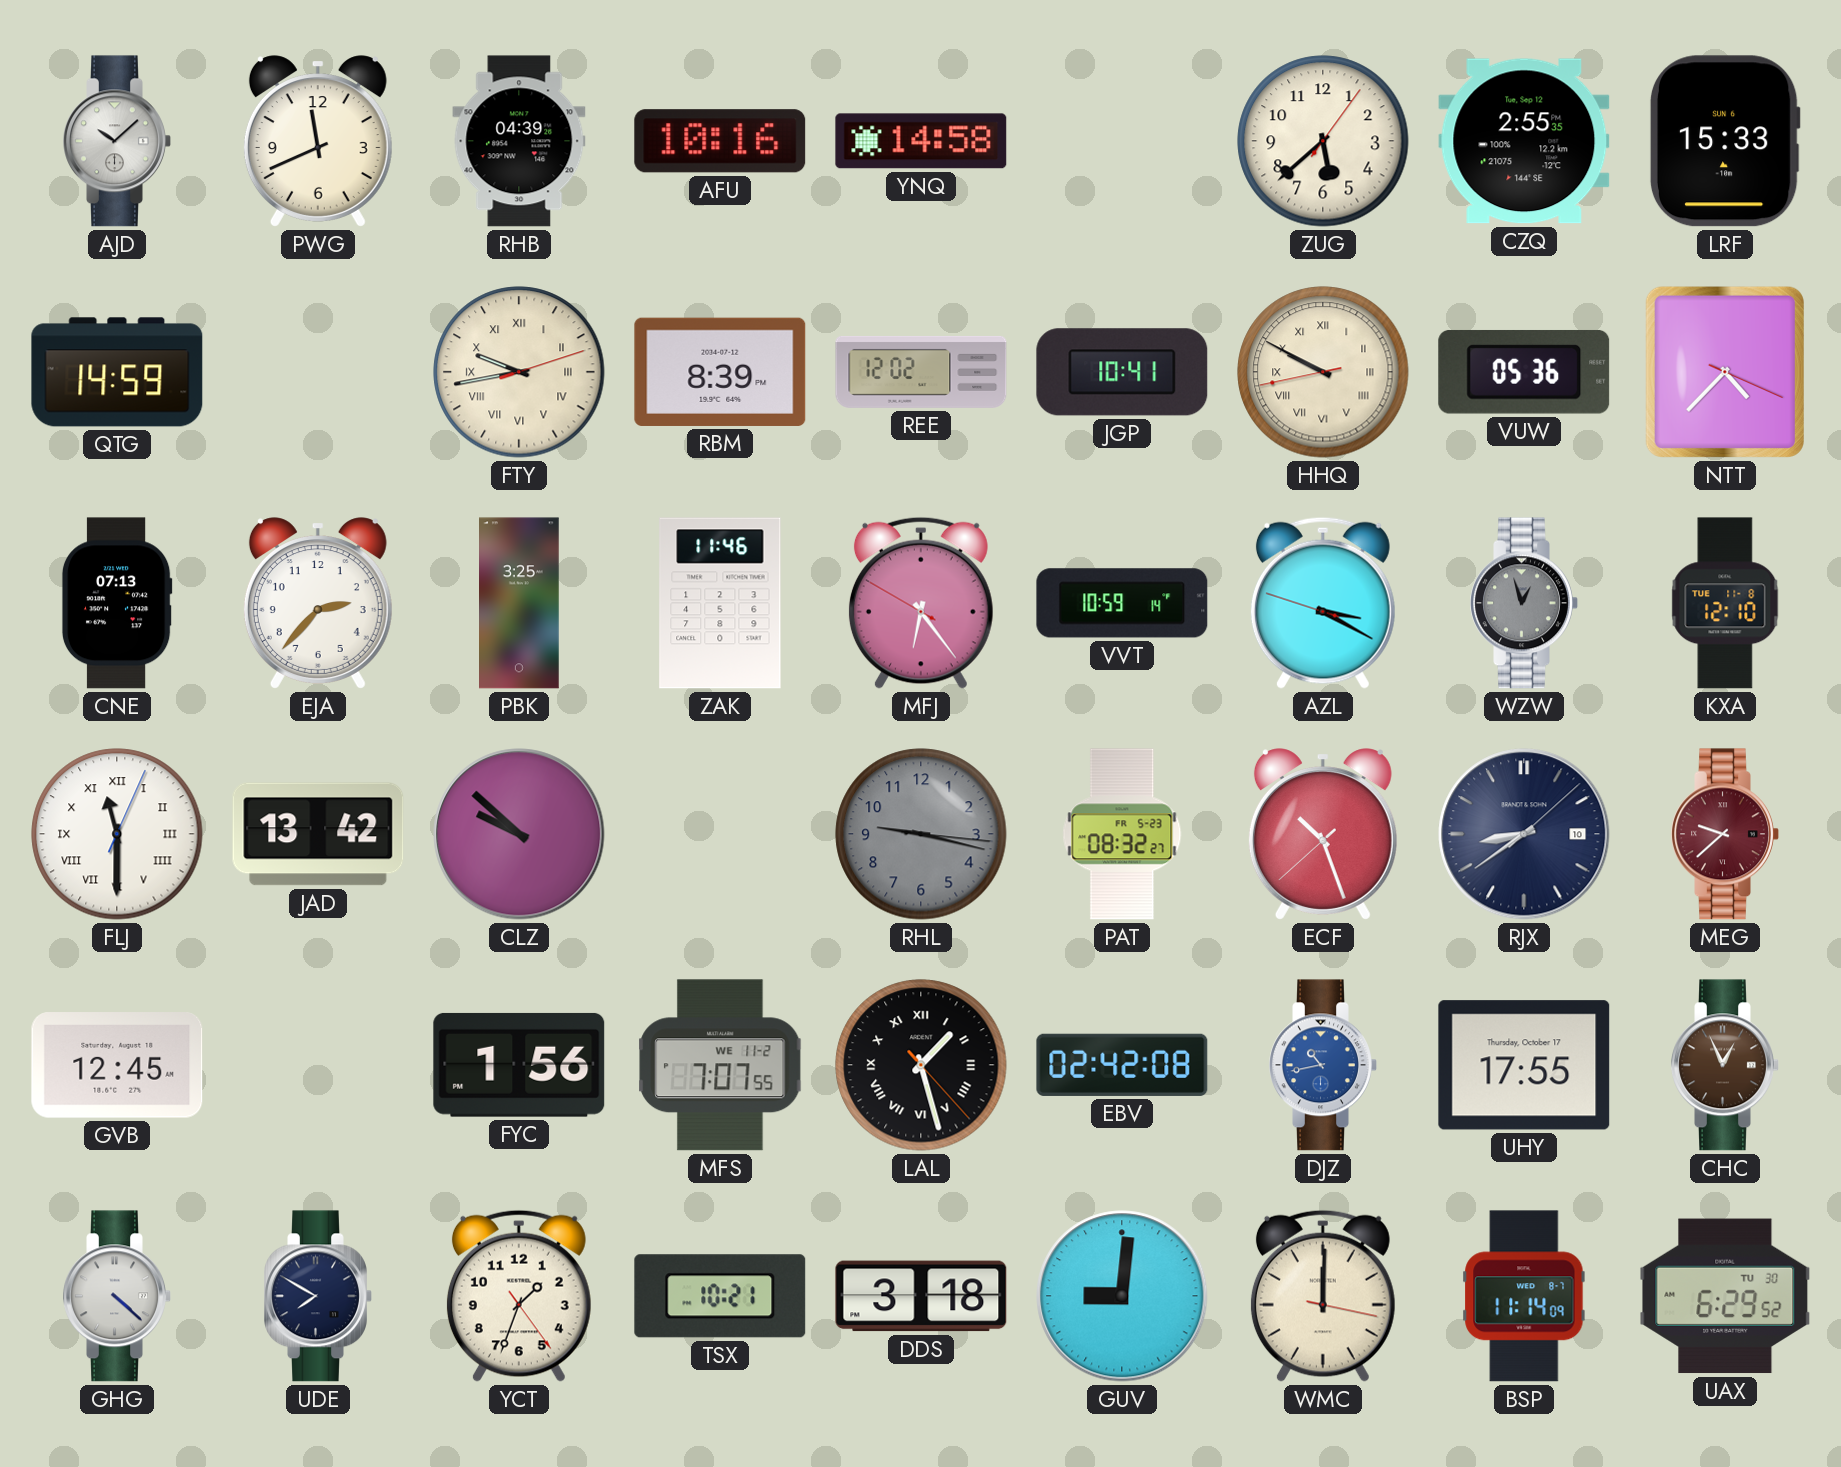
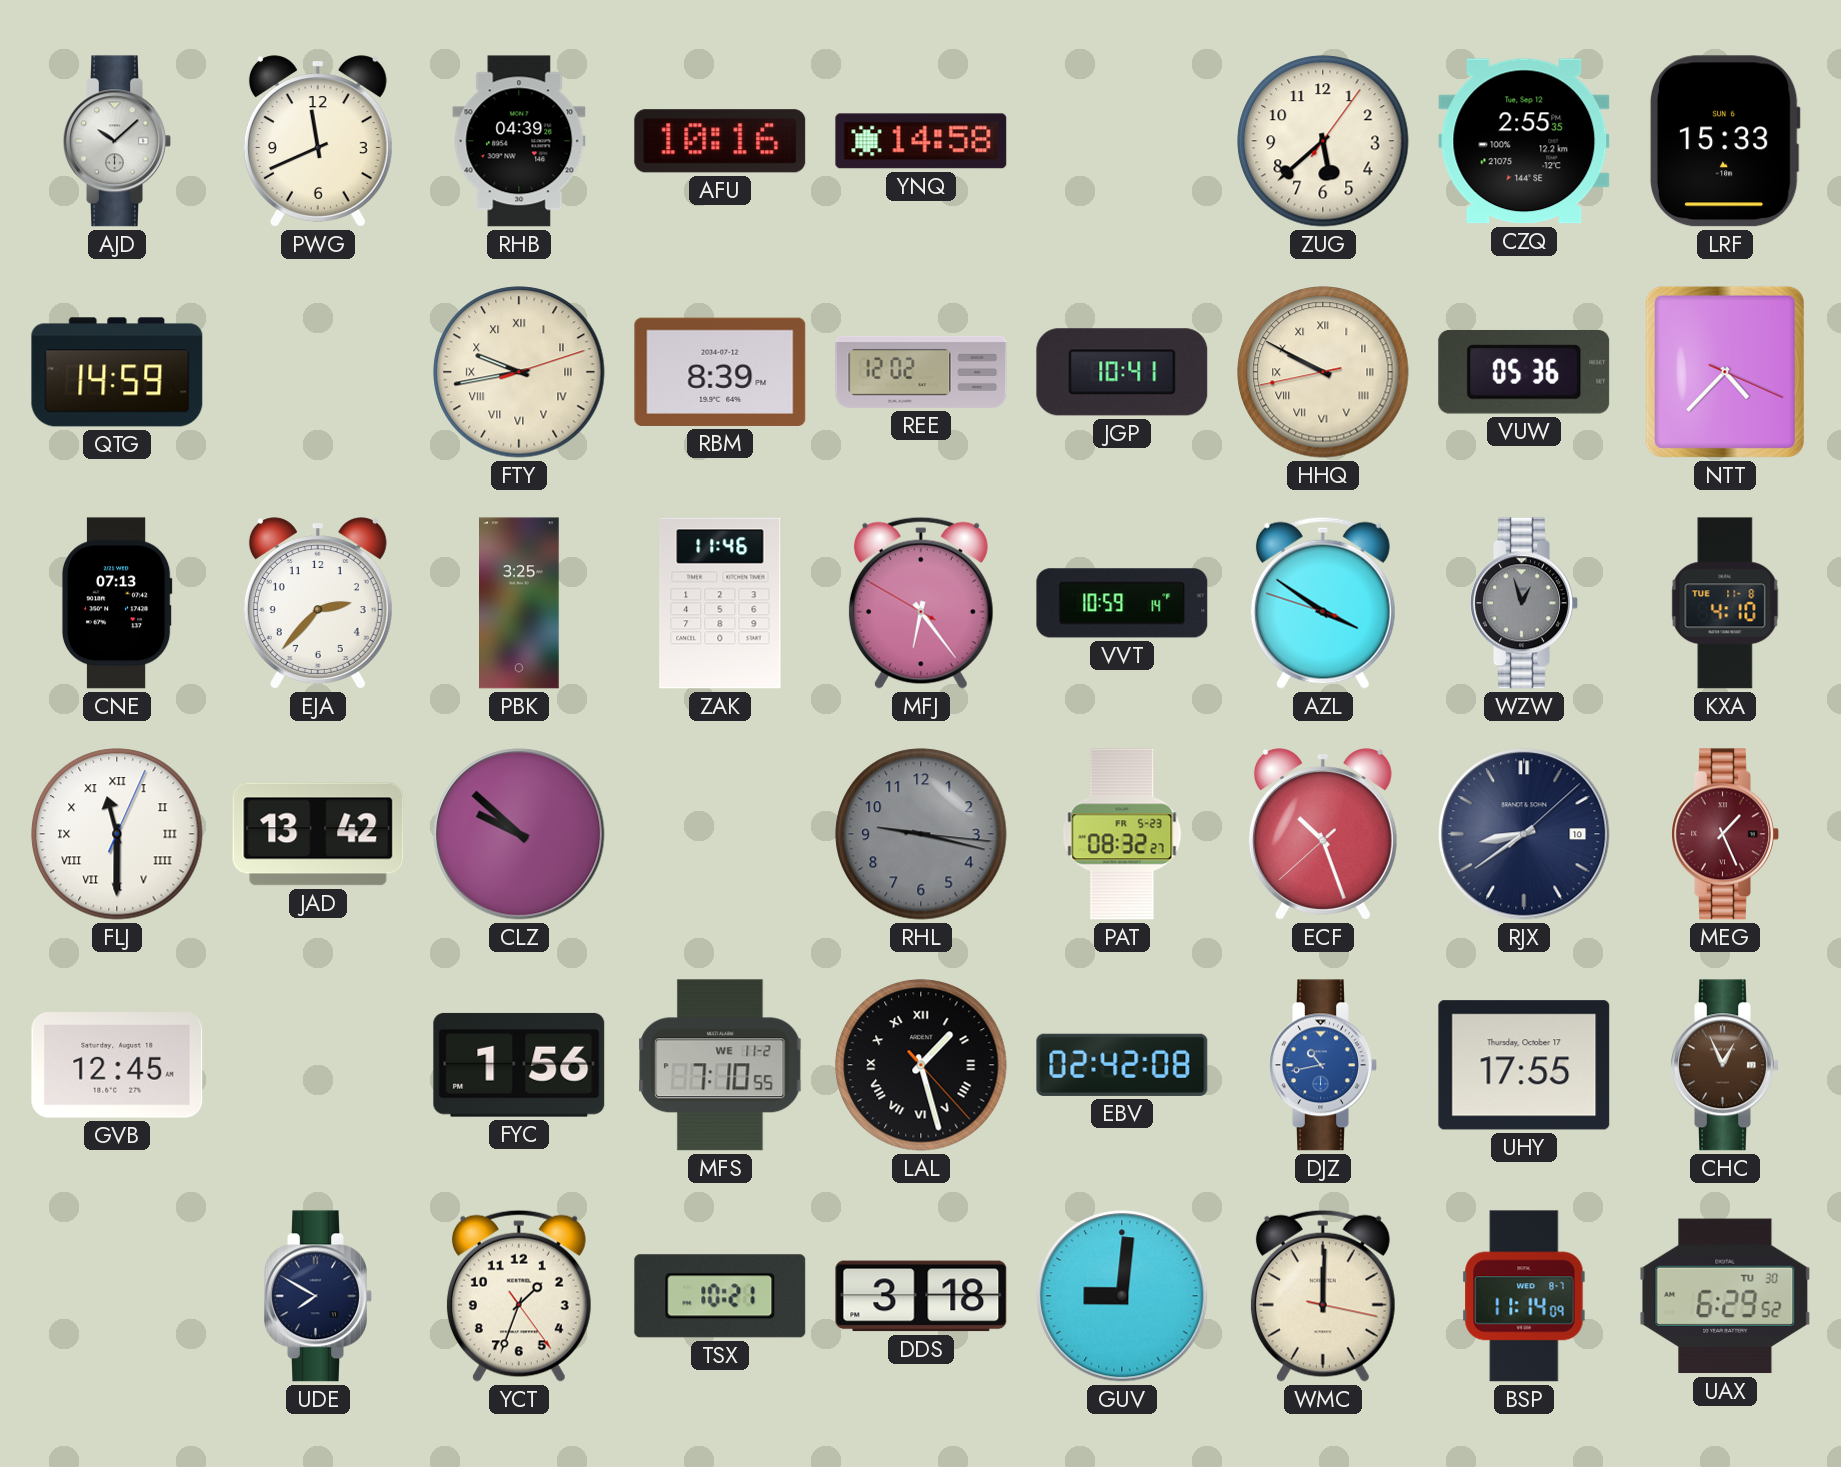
AZL: 3:19 -> 3:50 (1323, 603)
KXA: 12:10 -> 4:10 (1725, 603)
MEG: 9:38 -> 1:26 (1725, 834)
MFS: 7:07 -> 7:10 (720, 1065)
GHG: 4:22 -> none (117, 1296)
